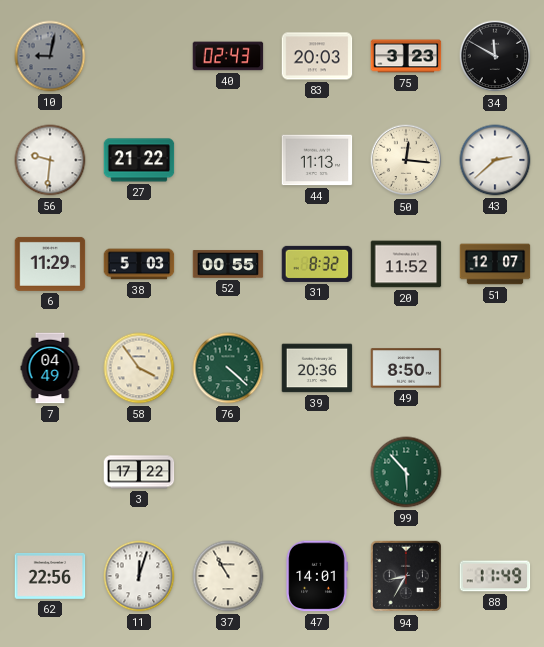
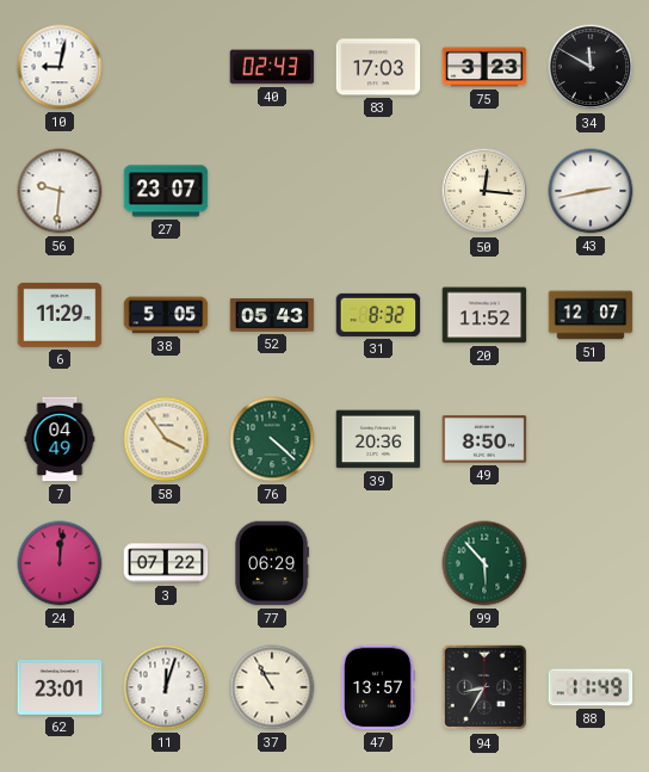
10 dial: grey -> white (60, 67)
83: 20:03 -> 17:03 (378, 67)
27: 21:22 -> 23:07 (166, 191)
44: 11:13 -> none (317, 160)
43: 2:38 -> 2:43 (591, 191)
38: 5:03 -> 5:05 (166, 315)
52: 00:55 -> 05:43 (272, 315)
24: none -> 12:01 (60, 563)
3: 17:22 -> 07:22 (166, 563)
77: none -> 06:29 (272, 563)
62: 22:56 -> 23:01 (60, 687)
47: 14:01 -> 13:57 (378, 687)
